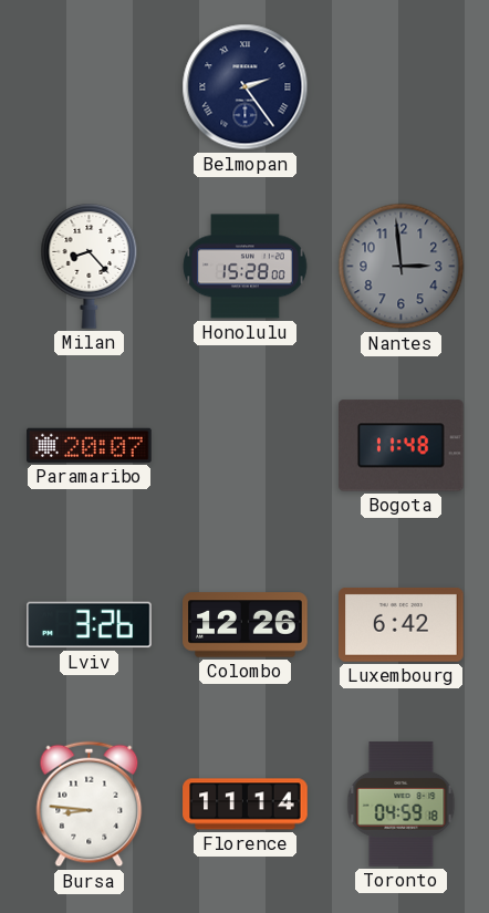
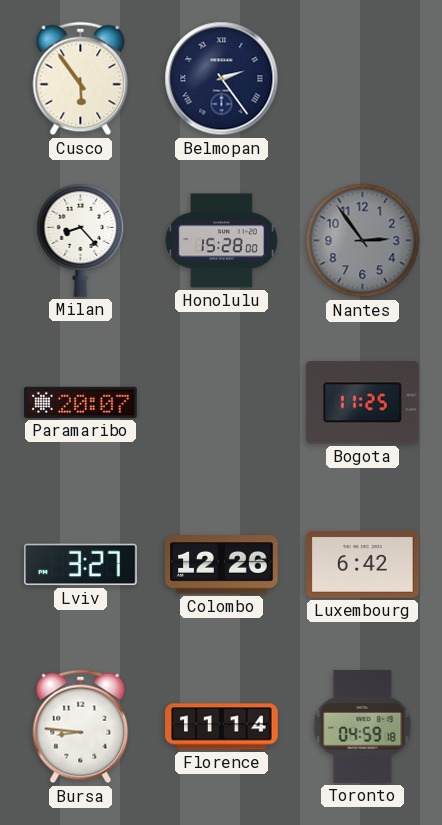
Cusco: none -> 5:54 (81, 79)
Nantes: 2:59 -> 2:54 (363, 241)
Bogota: 11:48 -> 11:25 (363, 403)
Lviv: 3:26 -> 3:27 (81, 565)
